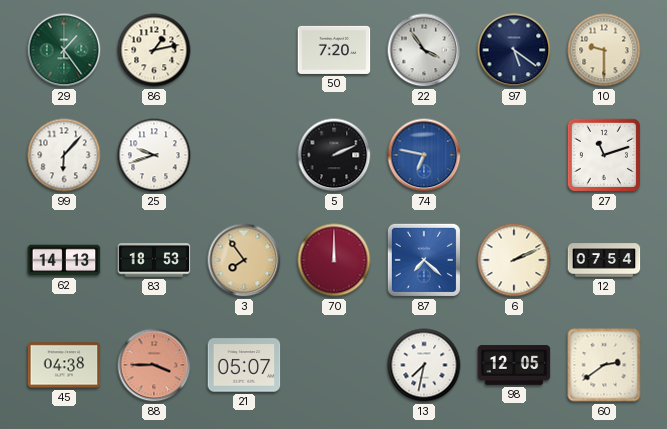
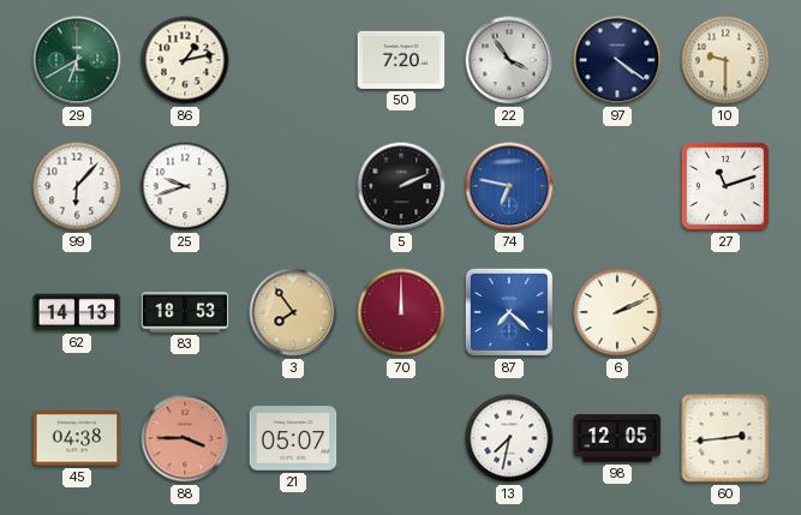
29: 1:24 -> 6:40 (77, 60)
97: 5:21 -> 4:21 (617, 60)
12: 07:54 -> none (604, 260)
60: 2:39 -> 2:44 (725, 438)
